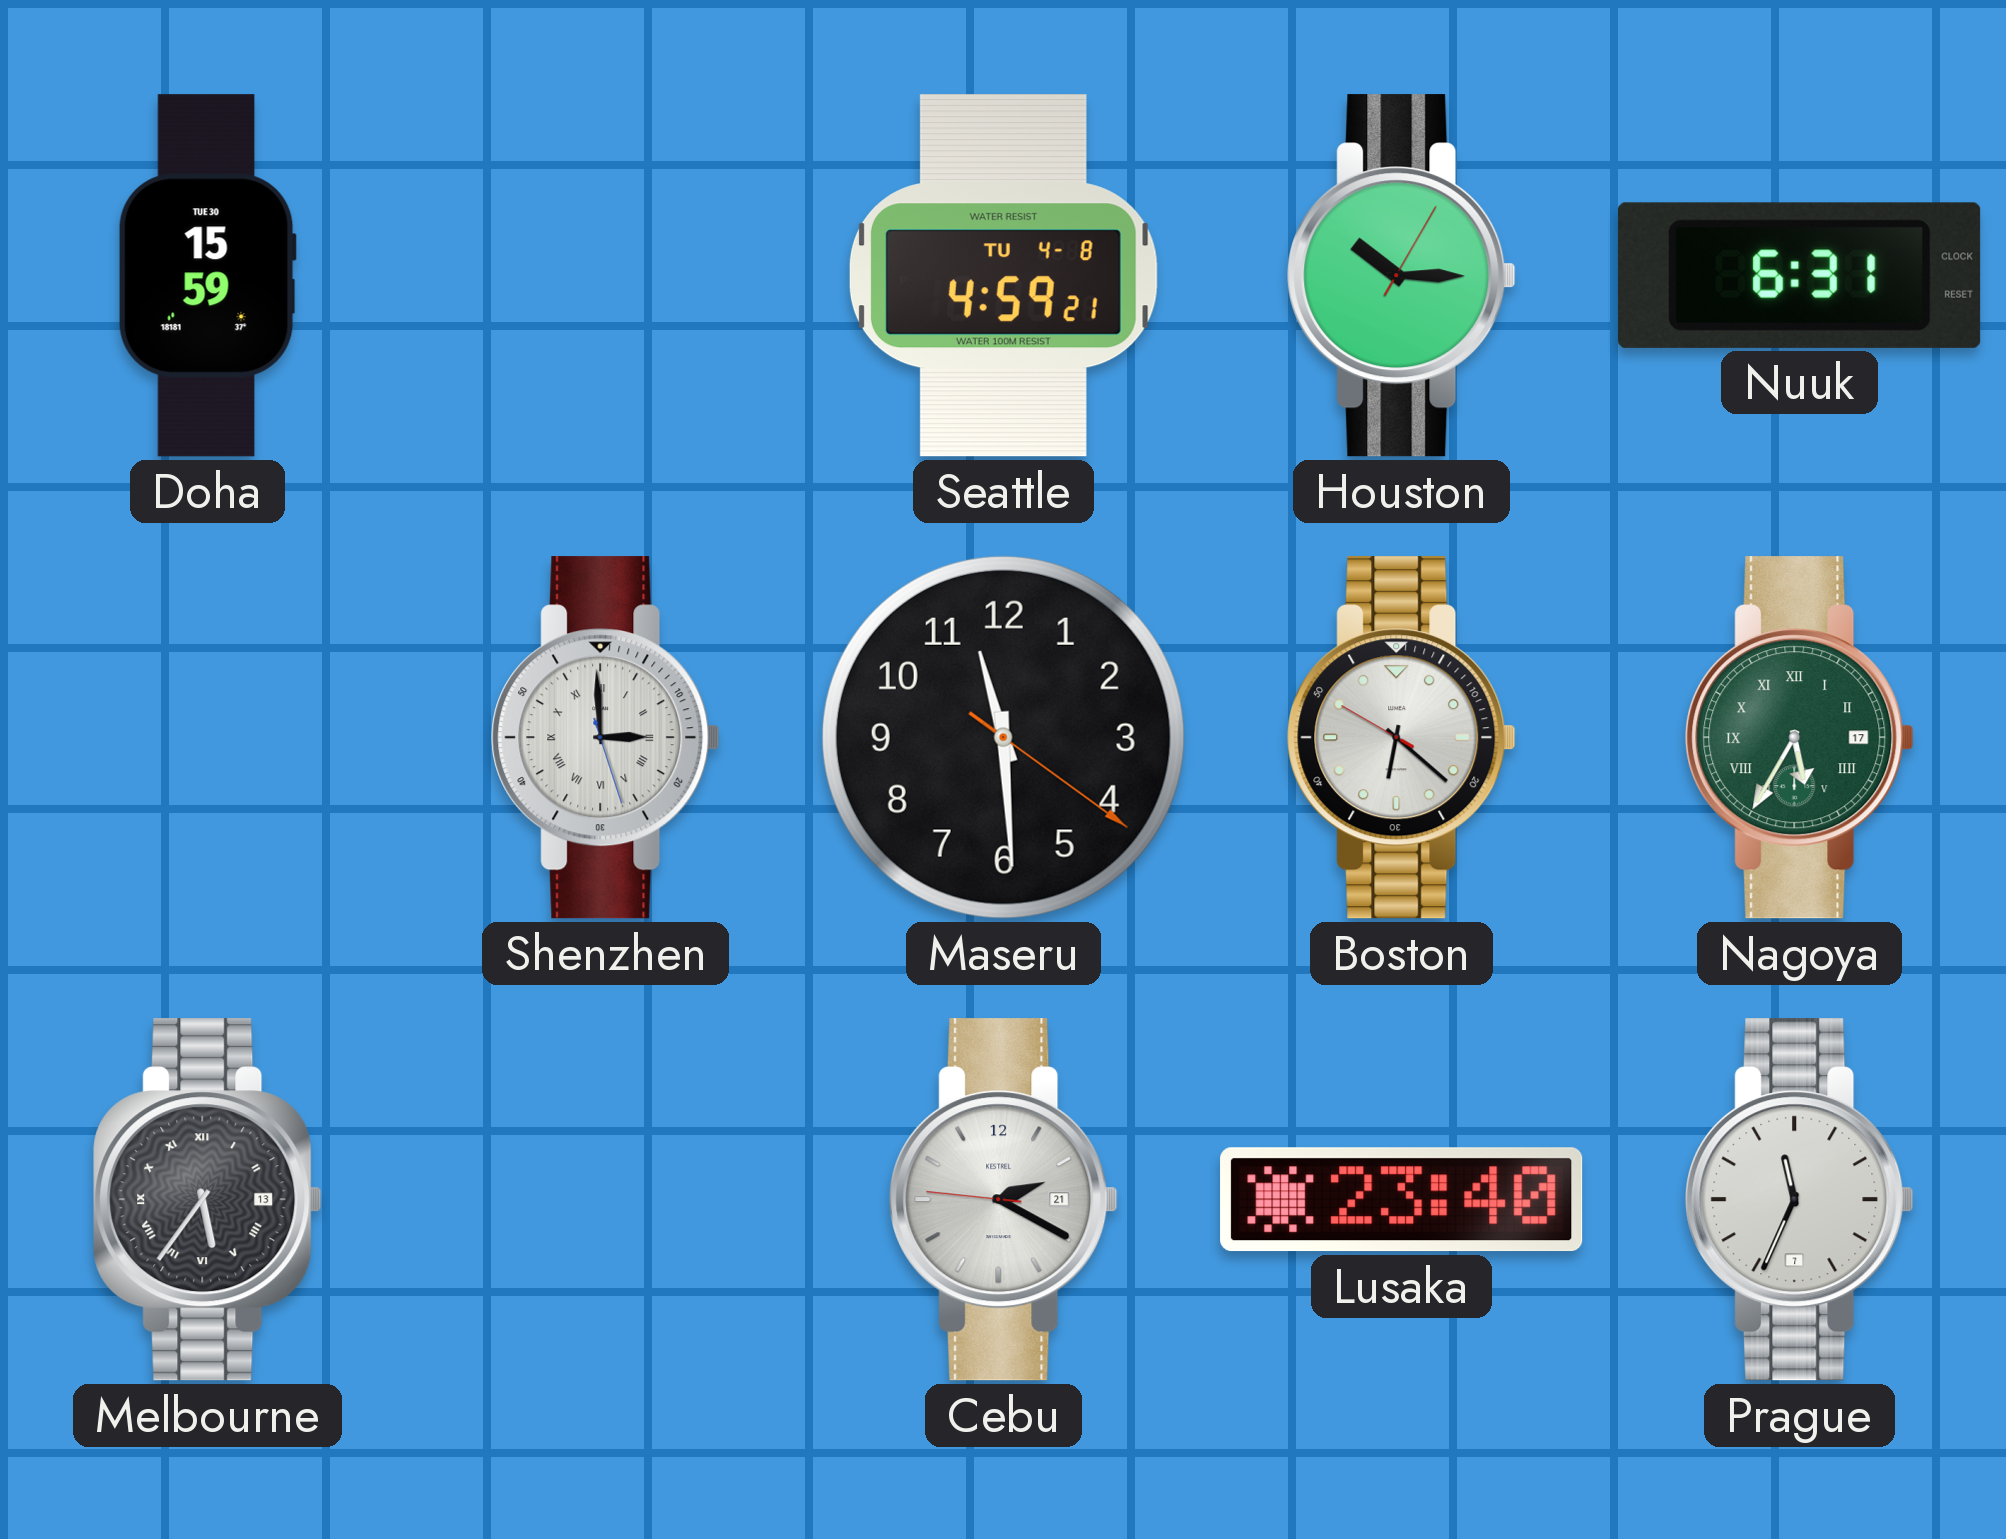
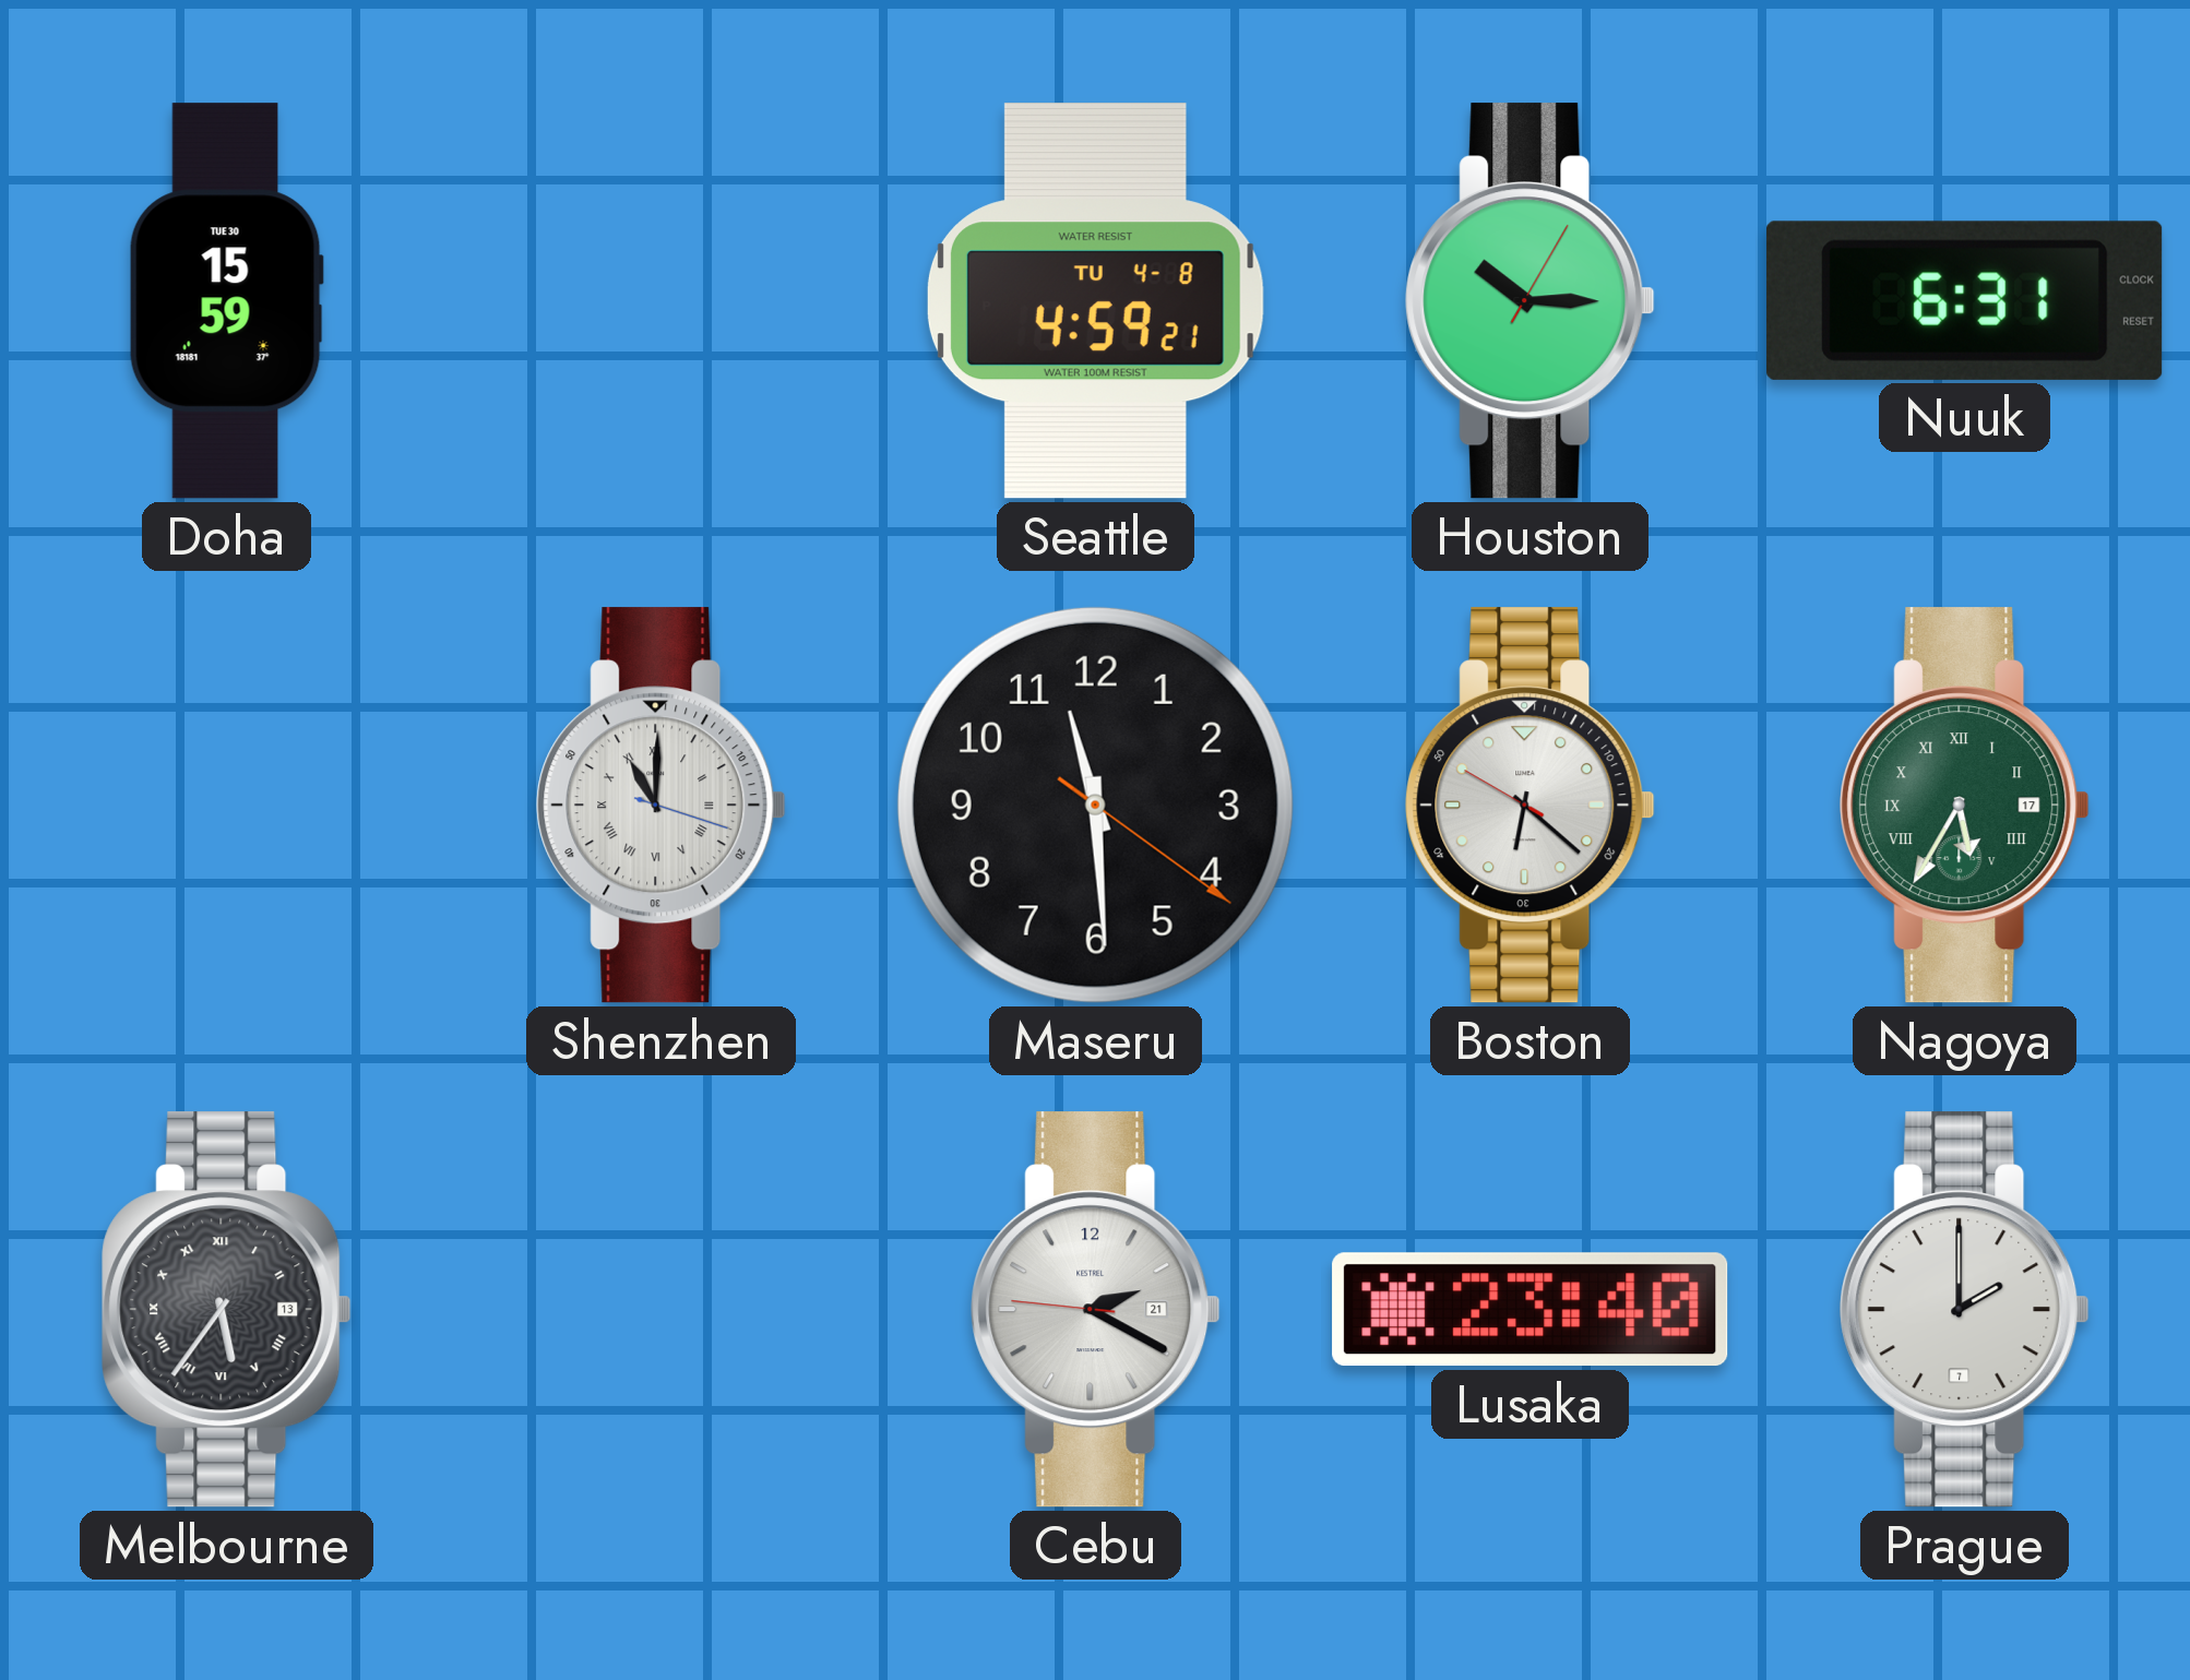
Shenzhen: 2:59 -> 11:00 (662, 806)
Prague: 11:34 -> 2:00 (1965, 1310)
